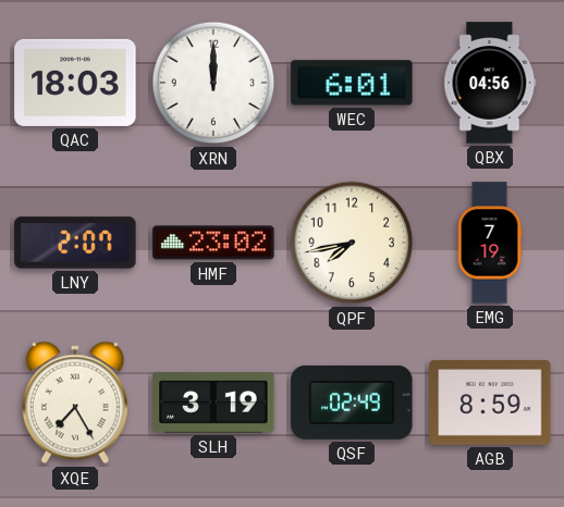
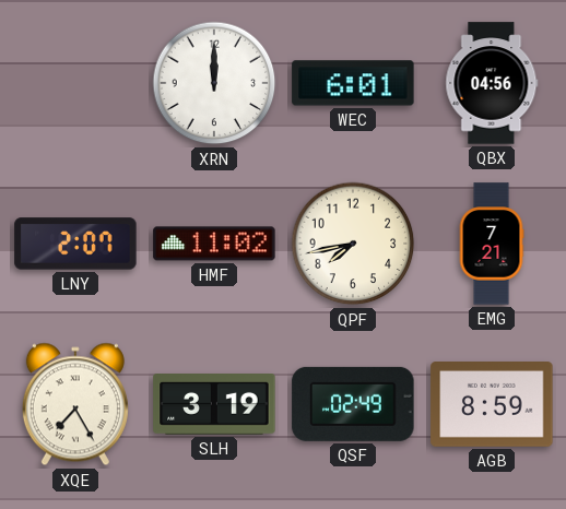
QAC: 18:03 -> none (75, 83)
HMF: 23:02 -> 11:02 (214, 244)
EMG: 7:19 -> 7:21 (492, 244)
